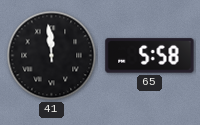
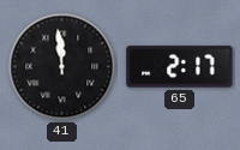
65: 5:58 -> 2:17 (180, 67)
